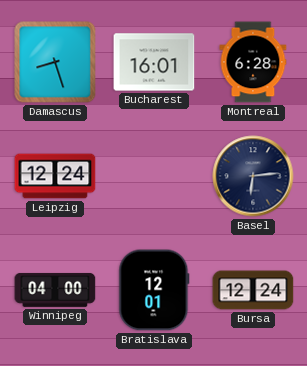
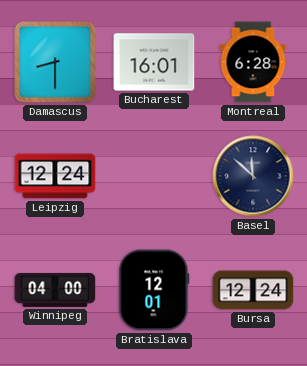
Damascus: 8:27 -> 8:30 (55, 62)
Basel: 6:14 -> 11:52 (253, 176)
